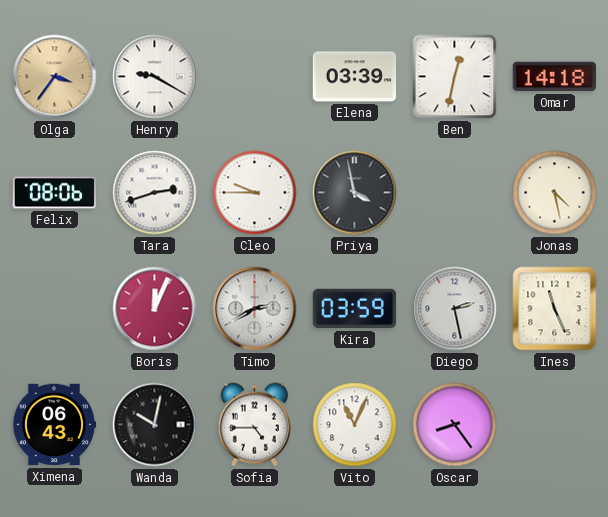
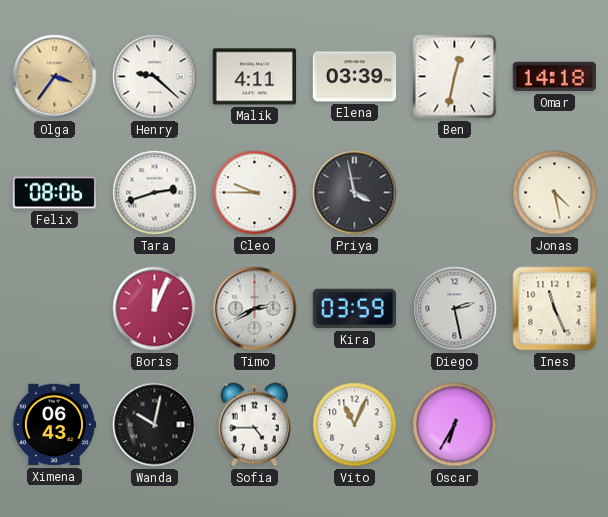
Henry: 9:20 -> 9:22 (155, 77)
Malik: none -> 4:11 (255, 77)
Oscar: 8:24 -> 6:35 (455, 425)
